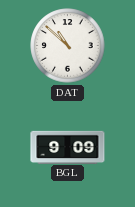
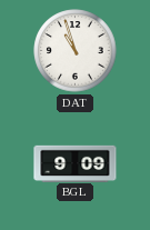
DAT: 10:52 -> 10:57 (76, 51)
